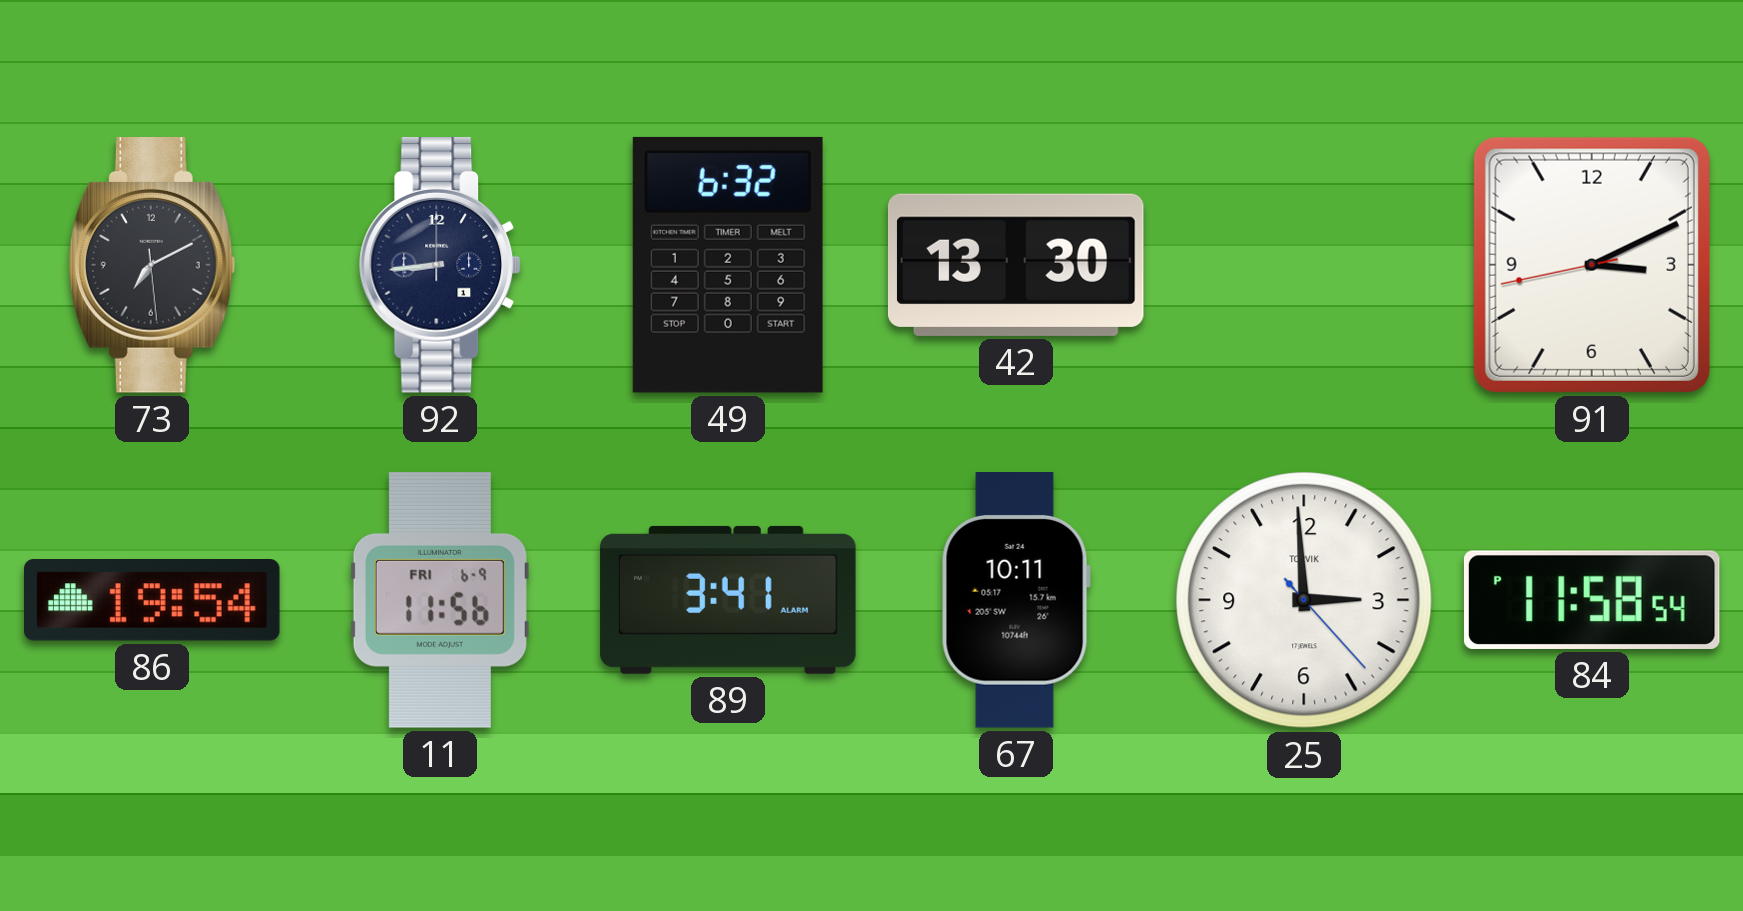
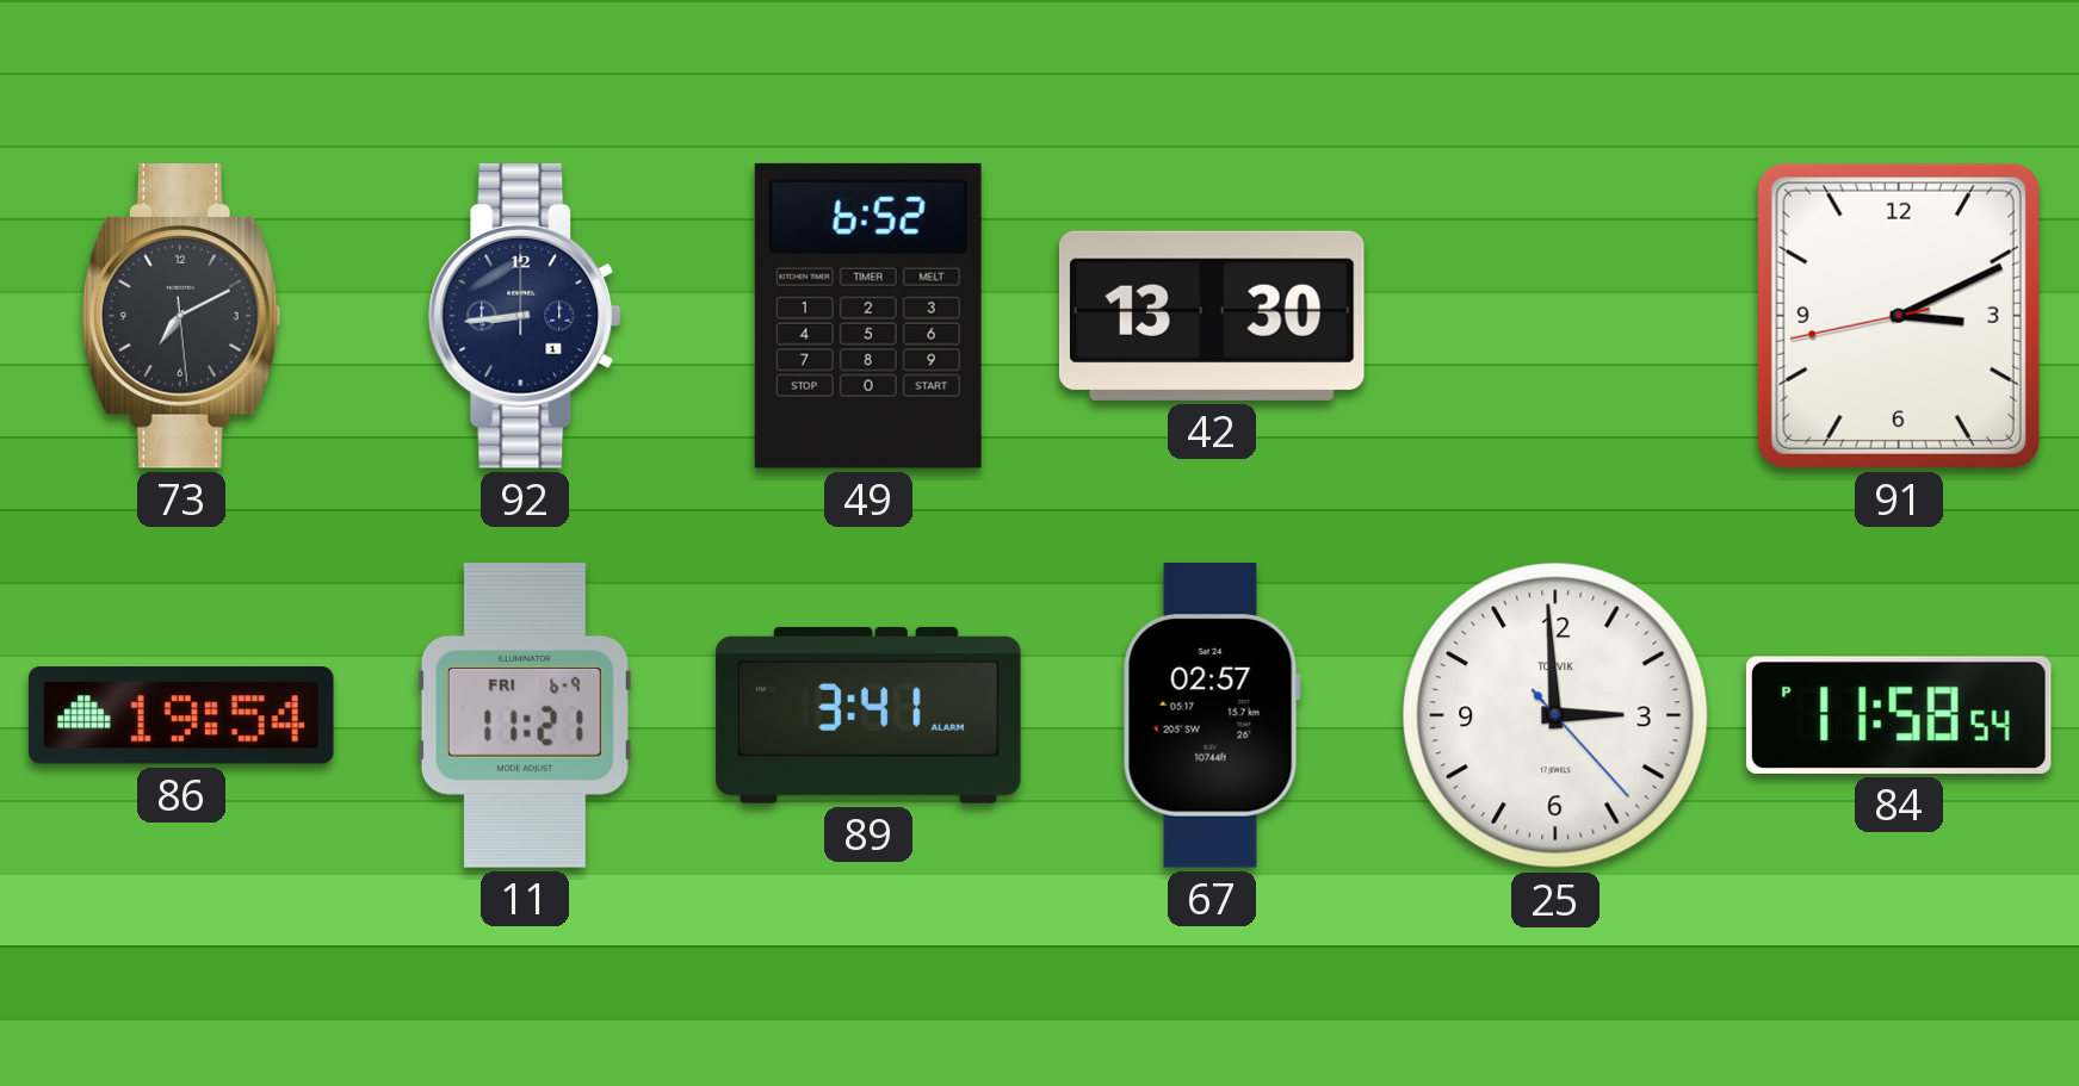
49: 6:32 -> 6:52 (868, 316)
11: 11:56 -> 11:21 (525, 715)
67: 10:11 -> 02:57 (1212, 716)
